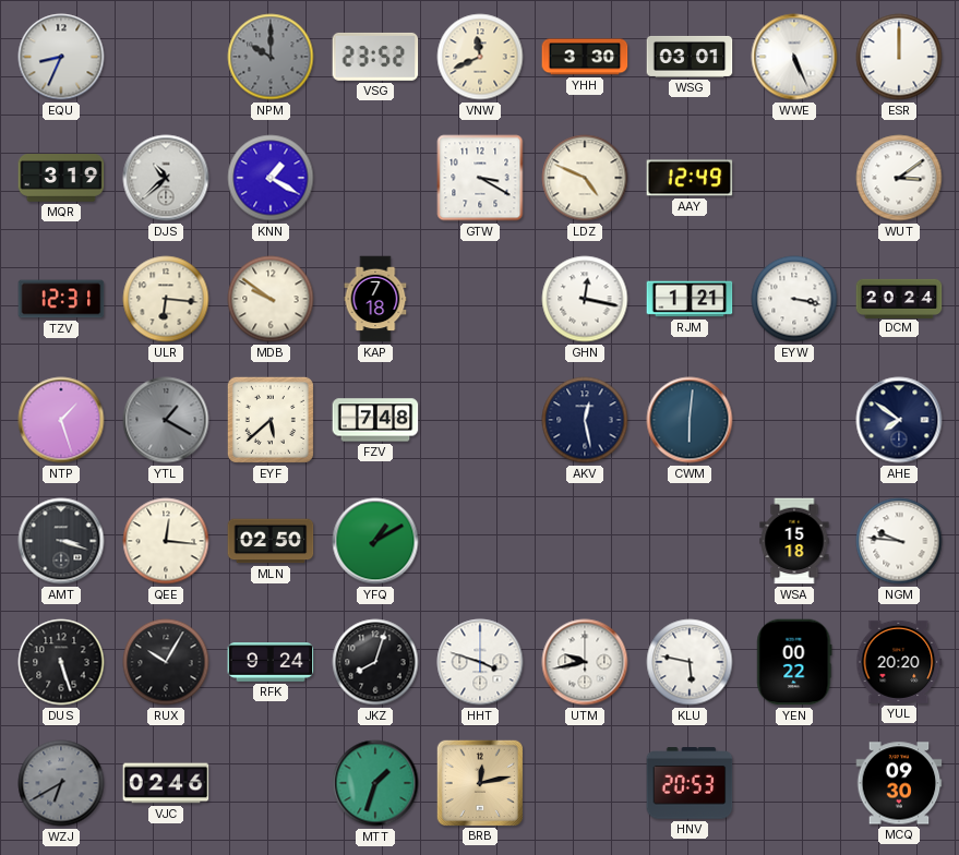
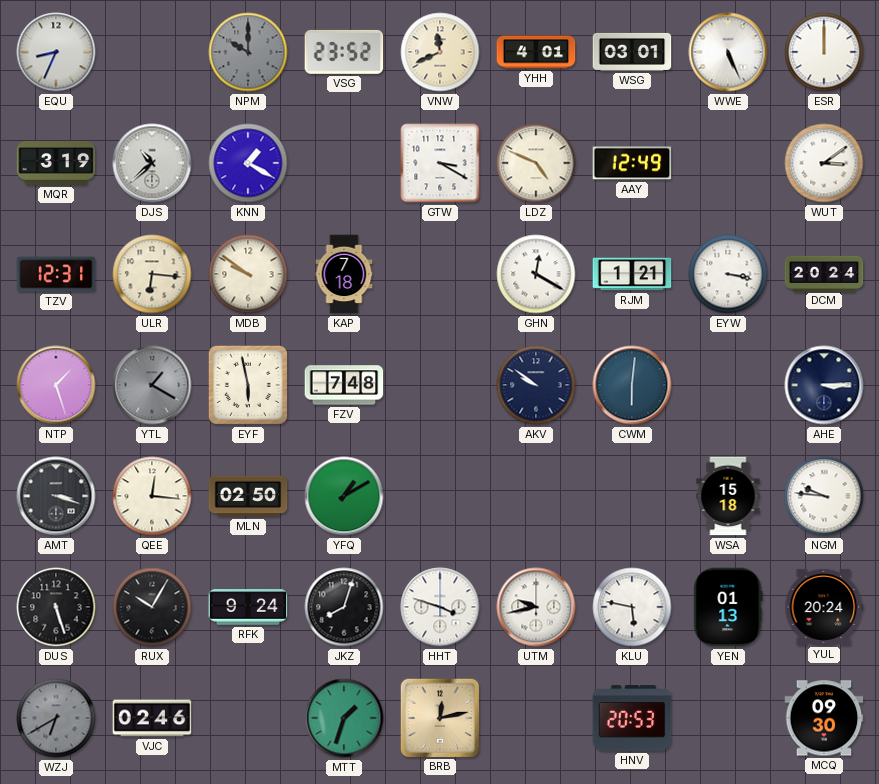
YHH: 3:30 -> 4:01 (536, 52)
GHN: 12:17 -> 12:20 (536, 274)
EYF: 5:38 -> 5:58 (248, 385)
AKV: 12:28 -> 9:51 (536, 385)
AHE: 7:51 -> 3:15 (824, 385)
YEN: 00:22 -> 01:13 (728, 607)
YUL: 20:20 -> 20:24 (824, 607)
